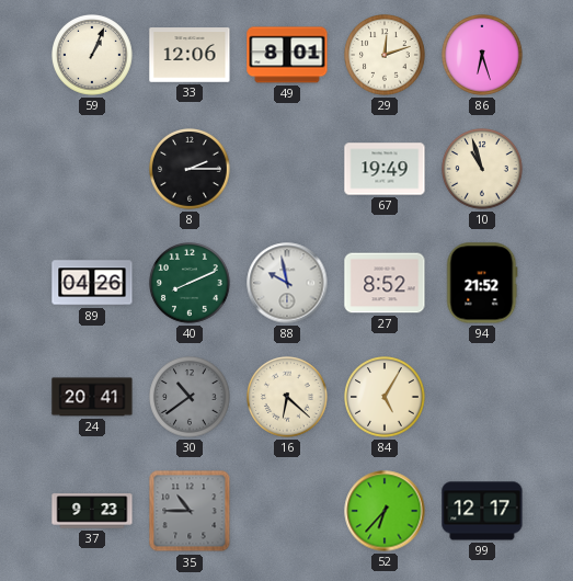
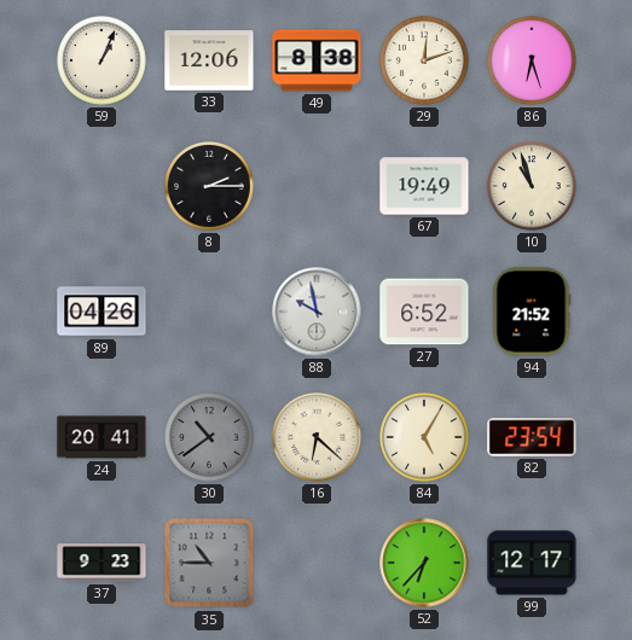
49: 8:01 -> 8:38 (317, 60)
40: 8:11 -> none (191, 284)
27: 8:52 -> 6:52 (424, 312)
82: none -> 23:54 (532, 437)
